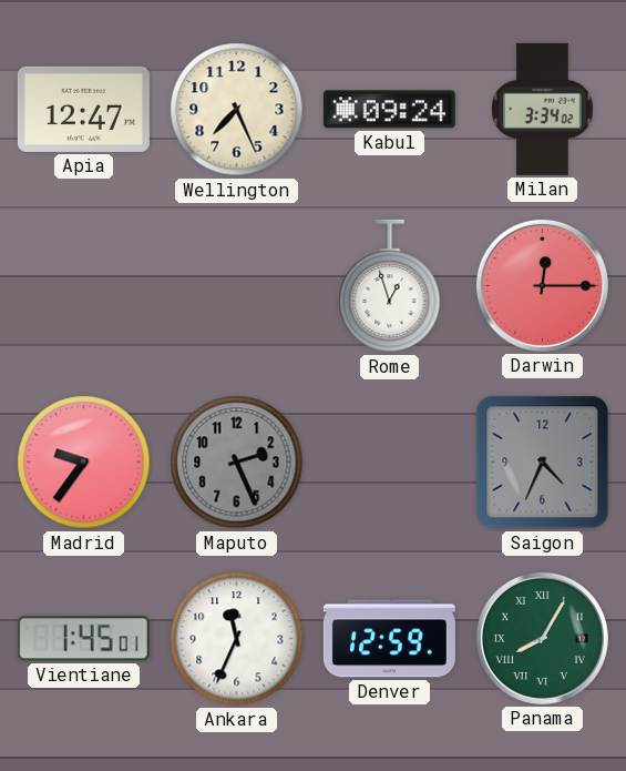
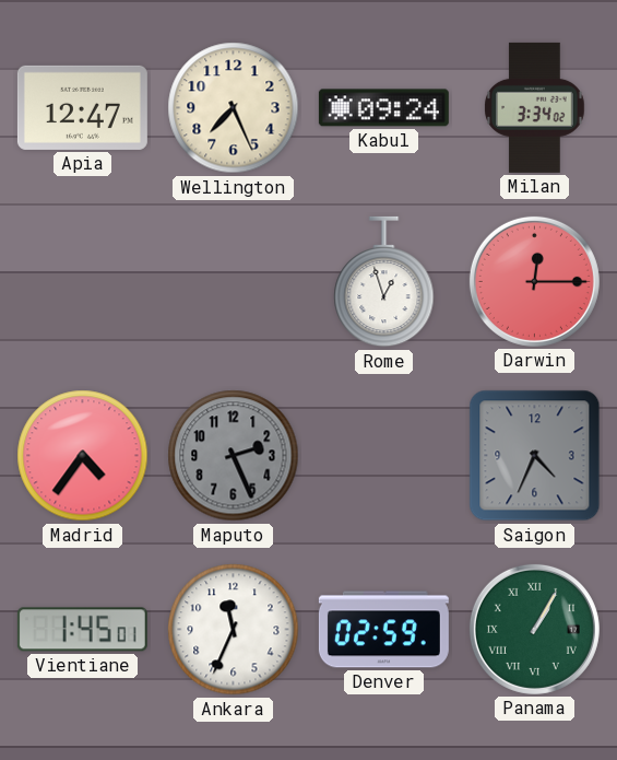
Madrid: 9:36 -> 4:36 (83, 456)
Denver: 12:59 -> 02:59 (383, 630)
Panama: 8:05 -> 1:05 (534, 629)
